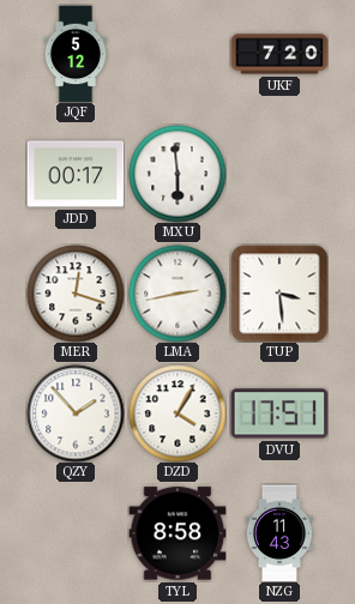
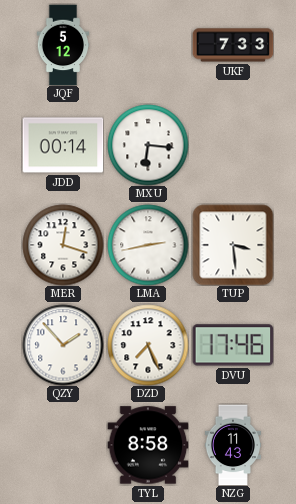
UKF: 7:20 -> 7:33 (233, 45)
JDD: 00:17 -> 00:14 (63, 145)
MXU: 5:59 -> 6:16 (148, 145)
DZD: 4:05 -> 7:26 (148, 345)
DVU: 17:51 -> 17:46 (233, 345)
